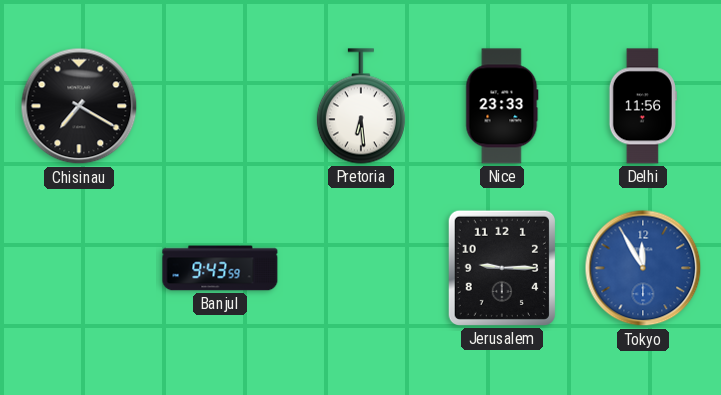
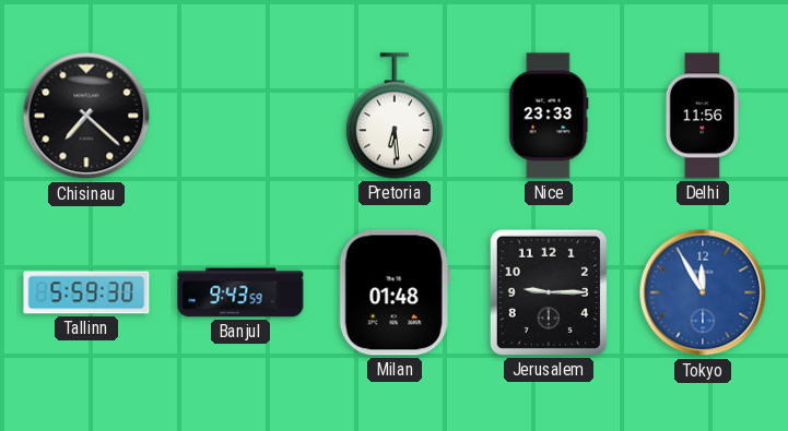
Chisinau: 7:20 -> 7:22 (86, 116)
Tallinn: none -> 5:59 (86, 292)
Milan: none -> 01:48 (395, 292)
